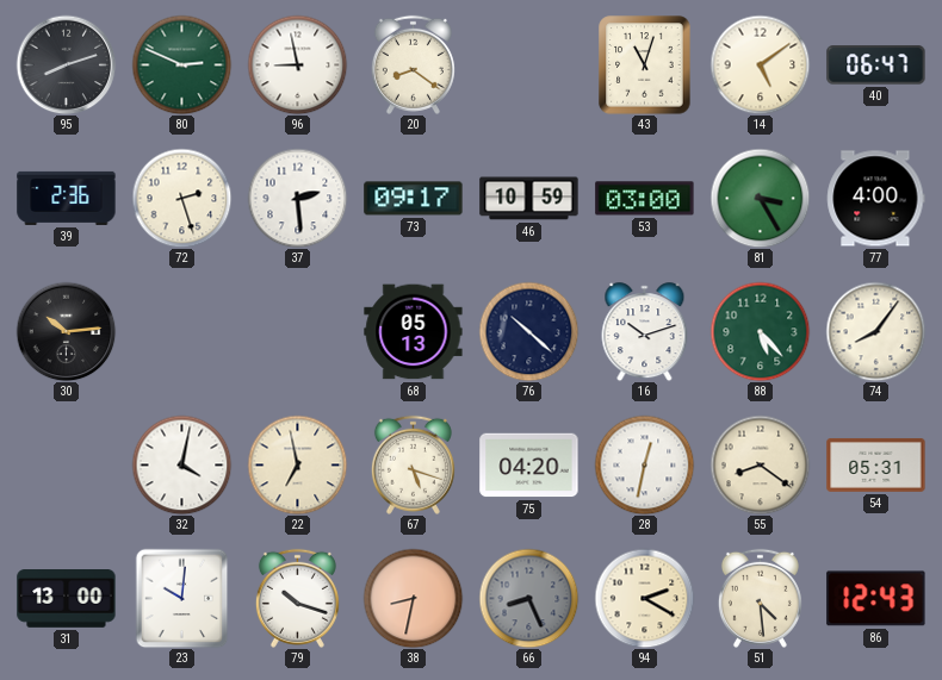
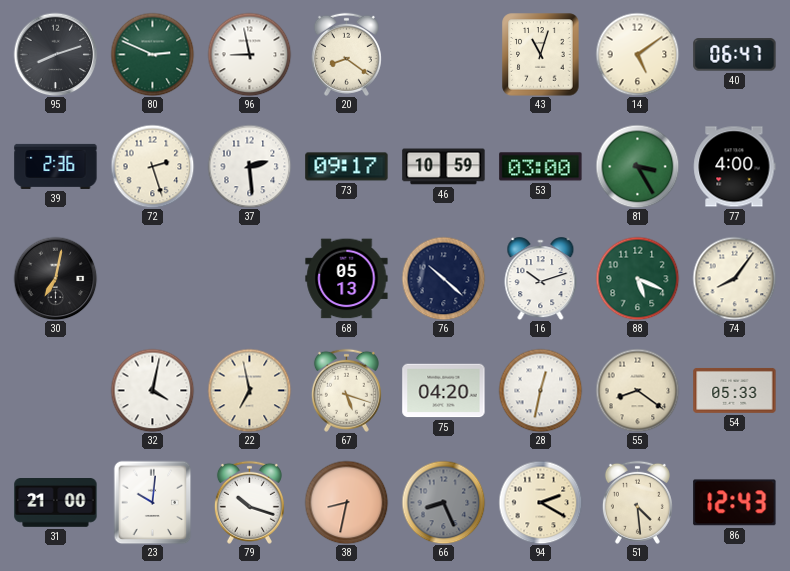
30: 10:14 -> 7:02 (55, 278)
88: 5:23 -> 5:19 (637, 278)
54: 05:31 -> 05:33 (735, 390)
31: 13:00 -> 21:00 (56, 503)
